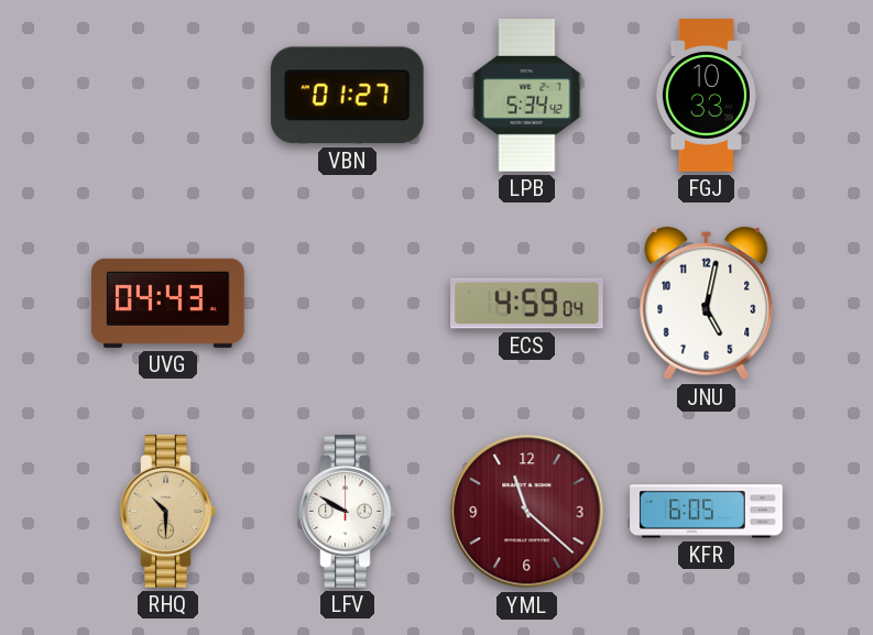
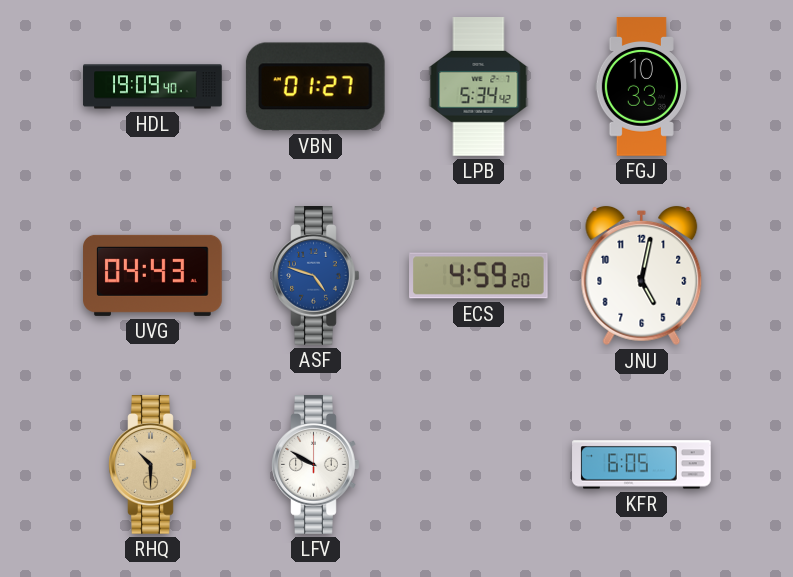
HDL: none -> 19:09 (153, 87)
ASF: none -> 4:48 (316, 276)
ECS: 4:59:04 -> 4:59:20 (479, 276)
YML: 11:22 -> none (527, 512)
